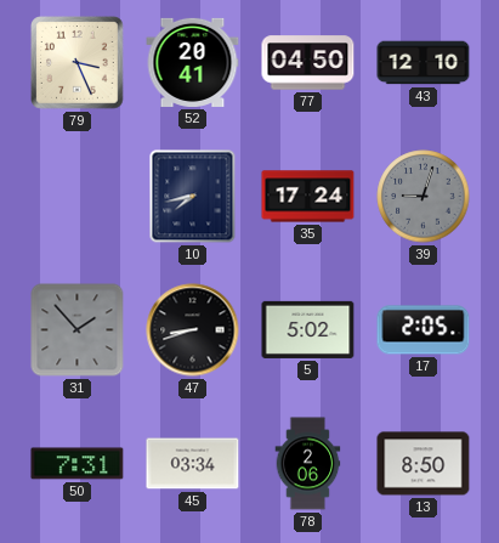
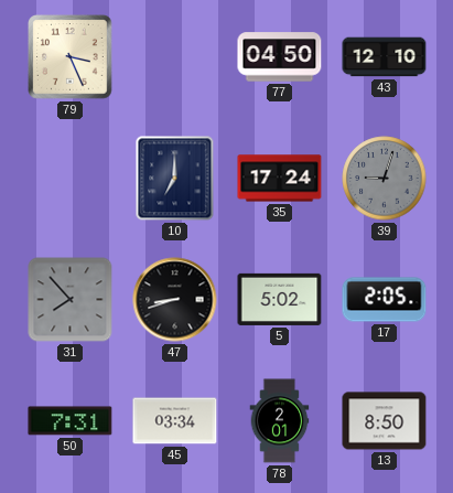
52: 20:41 -> none (193, 62)
10: 7:43 -> 7:00 (175, 179)
31: 1:53 -> 7:53 (71, 300)
78: 2:06 -> 2:01 (280, 421)
